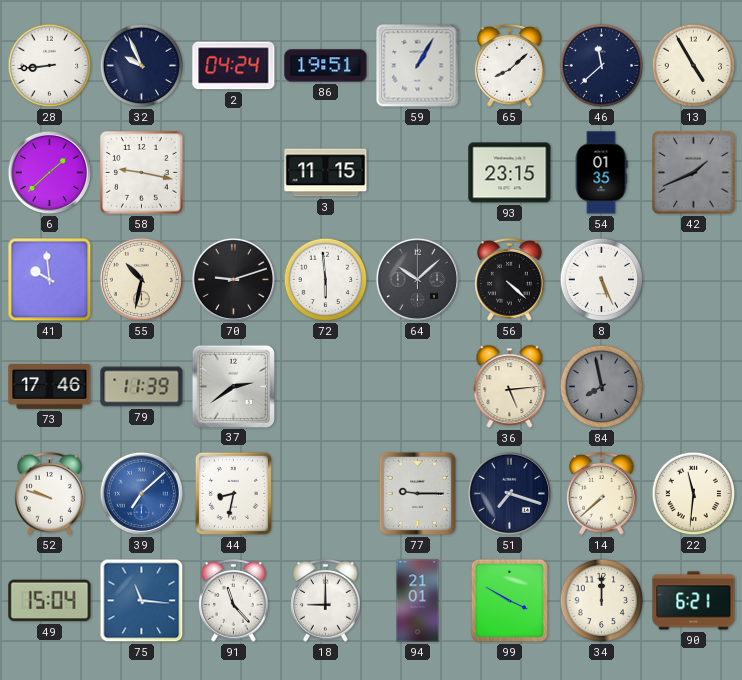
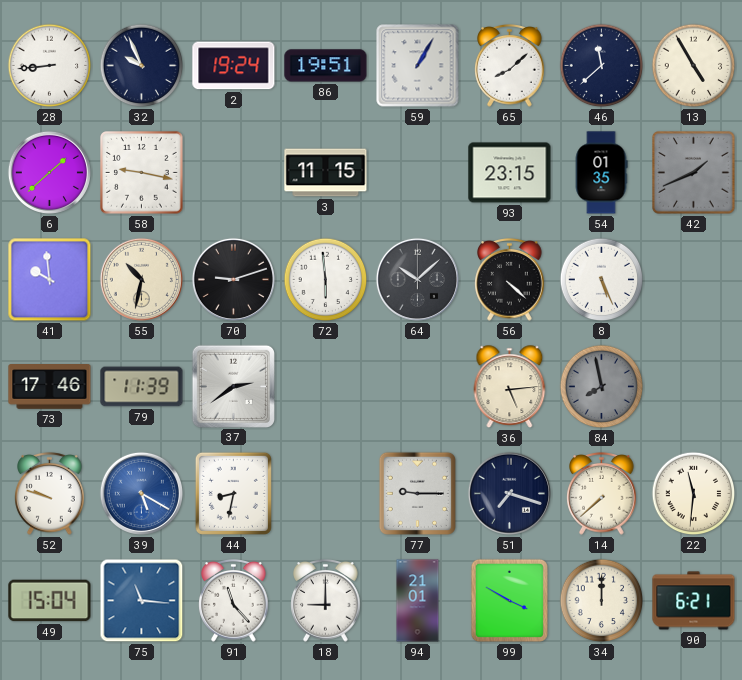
2: 04:24 -> 19:24 (234, 66)
39: 7:08 -> 5:20 (141, 493)
